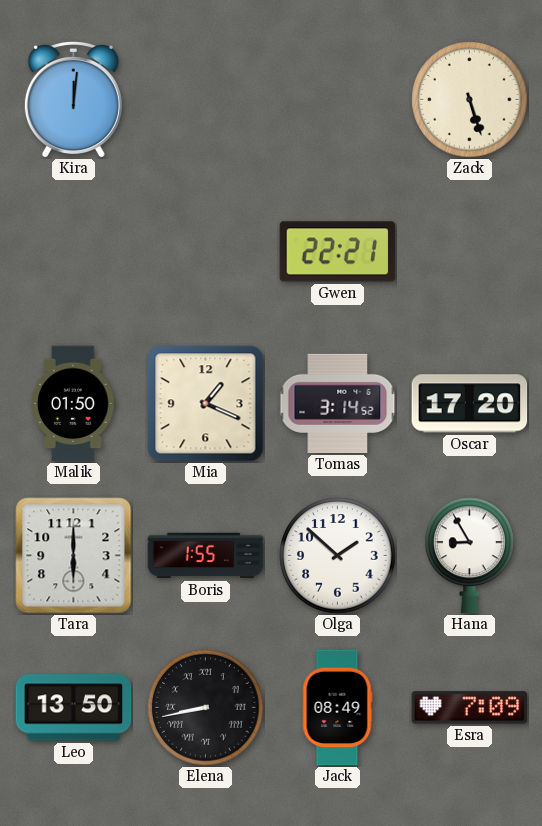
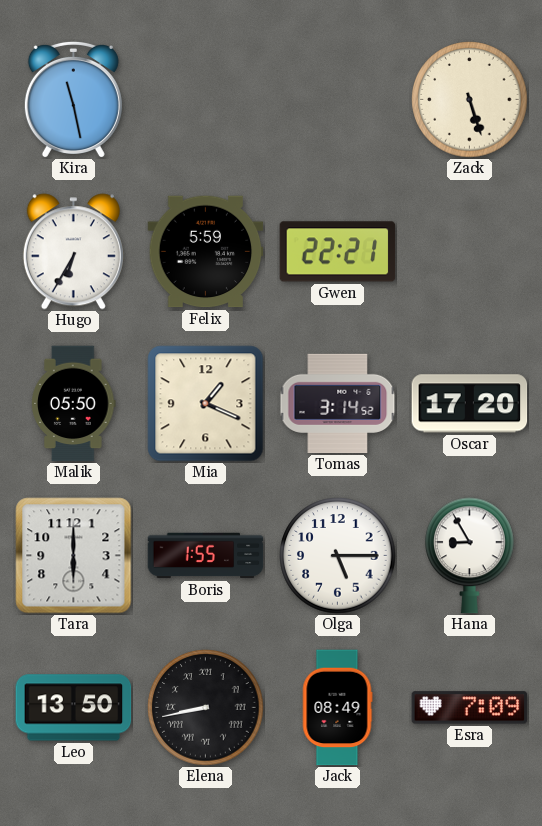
Kira: 12:01 -> 11:28 (73, 99)
Hugo: none -> 6:35 (73, 252)
Felix: none -> 5:59 (206, 252)
Malik: 01:50 -> 05:50 (74, 404)
Olga: 1:52 -> 5:15 (338, 556)
